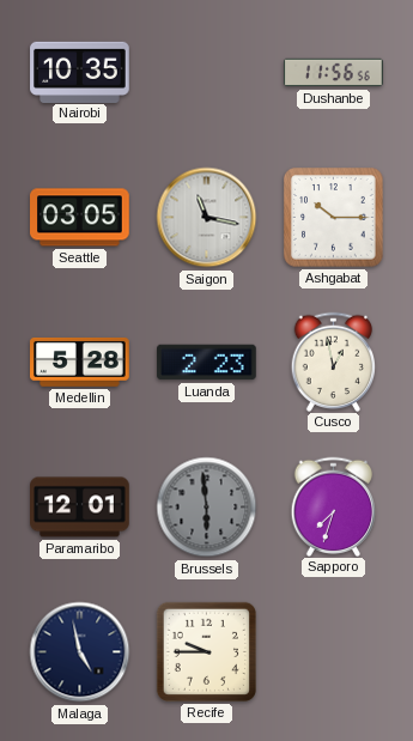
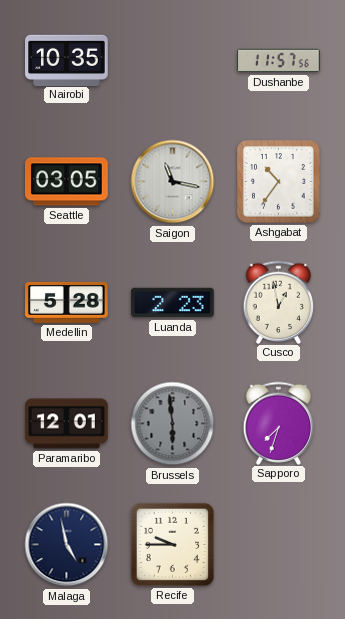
Dushanbe: 11:56 -> 11:57 (279, 61)
Ashgabat: 10:15 -> 10:36 (279, 182)
